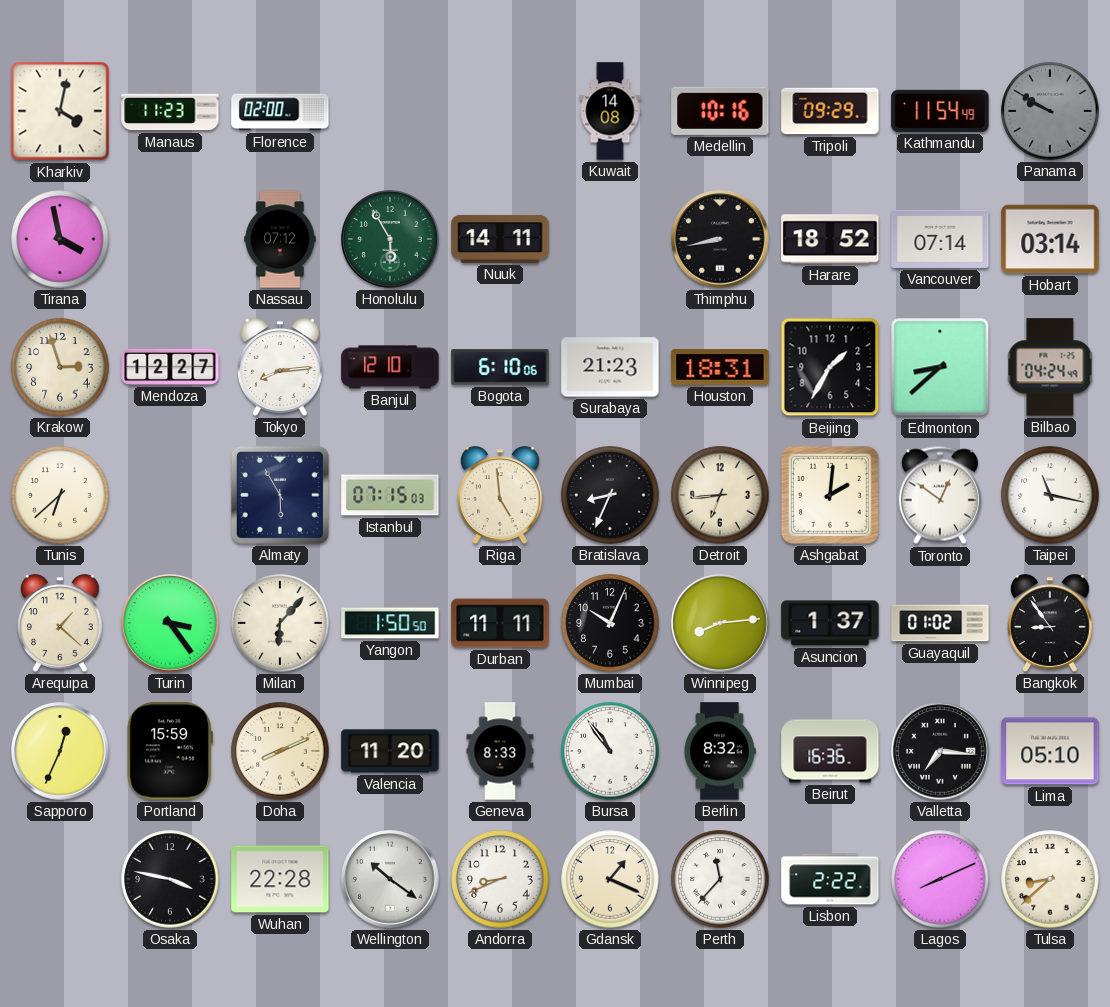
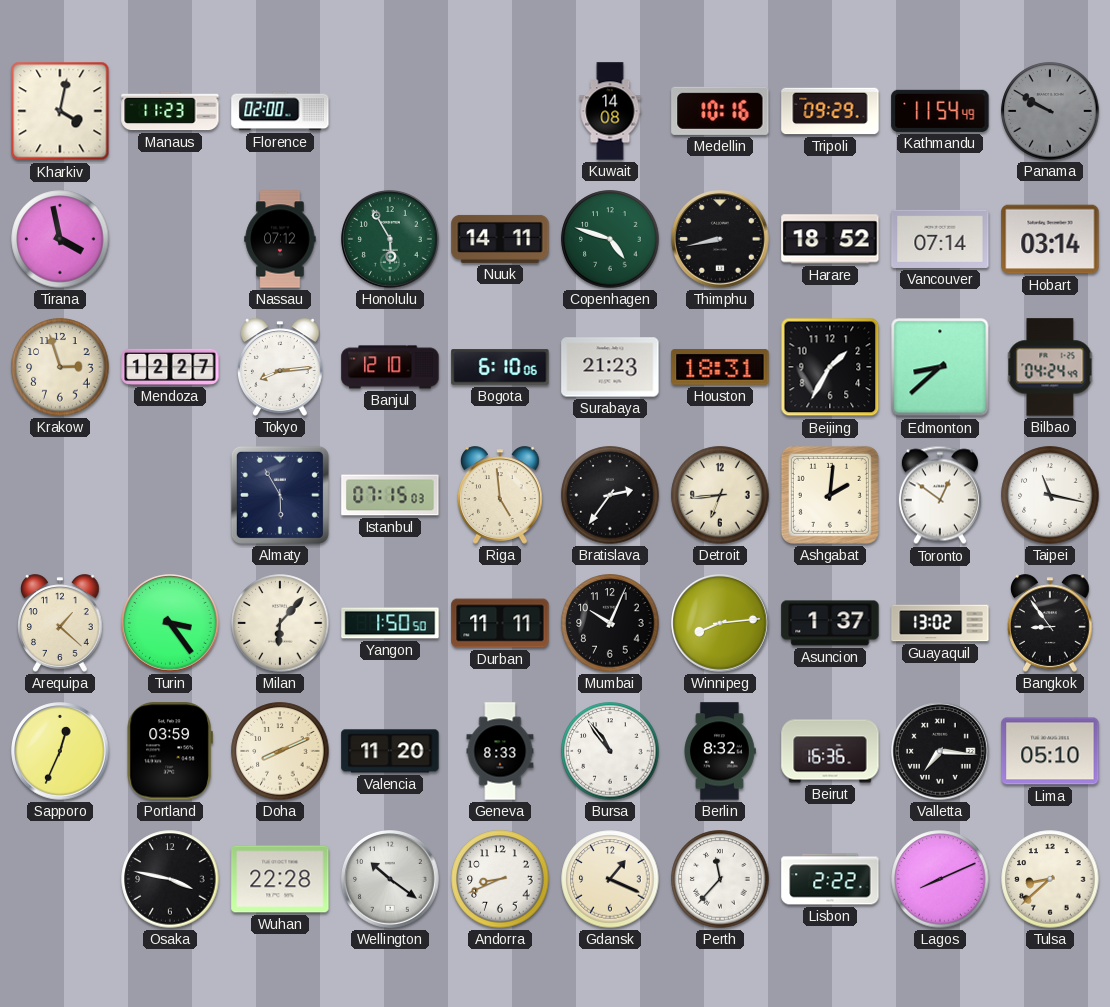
Copenhagen: none -> 4:48 (610, 239)
Tunis: 6:38 -> none (60, 495)
Bratislava: 8:34 -> 2:36 (610, 495)
Guayaquil: 01:02 -> 13:02 (940, 623)
Portland: 15:59 -> 03:59 (170, 751)
